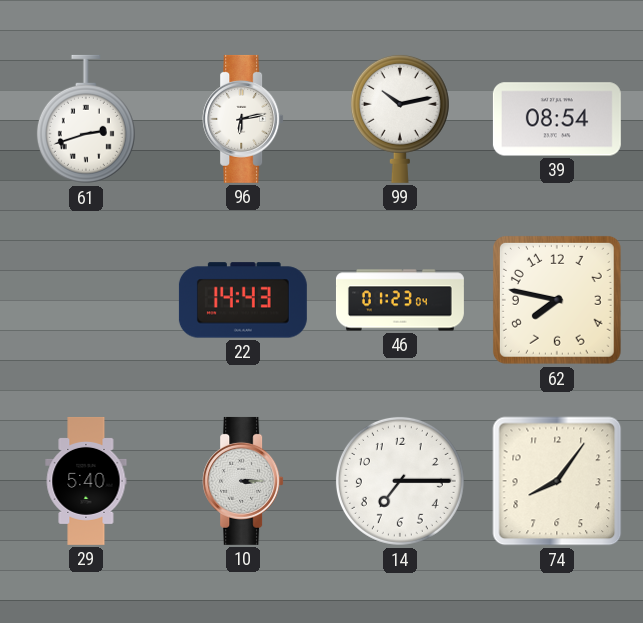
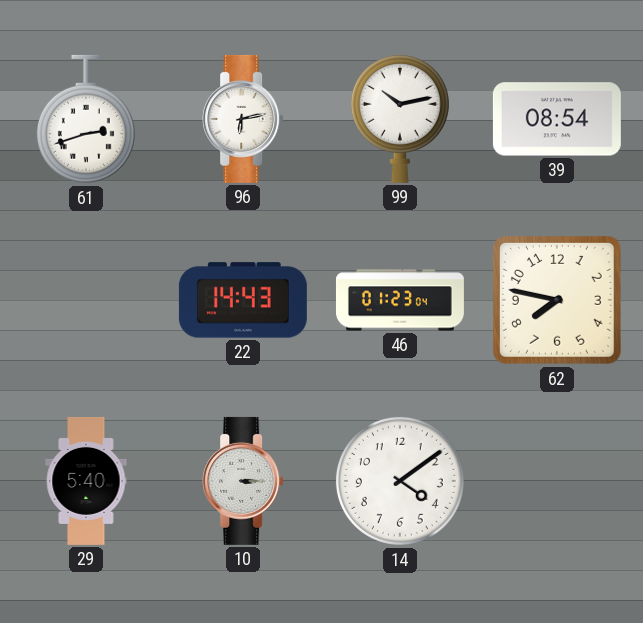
14: 7:15 -> 4:09 (400, 481)
74: 8:06 -> none (557, 481)
